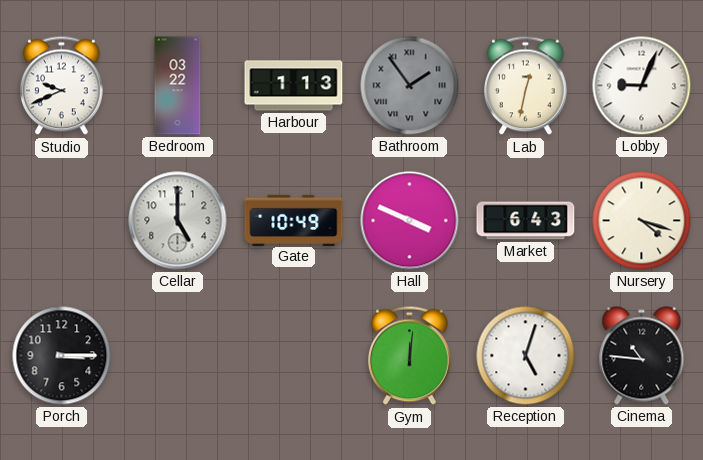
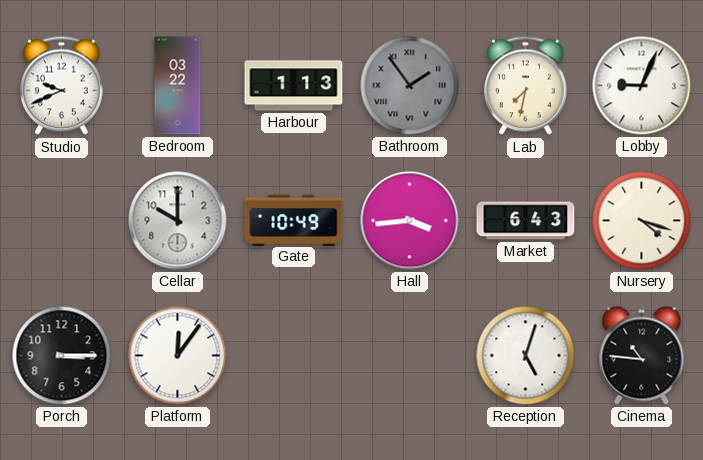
Lab: 12:32 -> 7:32 (526, 86)
Cellar: 5:00 -> 10:00 (178, 221)
Hall: 3:49 -> 3:44 (410, 221)
Platform: none -> 12:06 (178, 356)
Gym: 12:01 -> none (410, 356)
